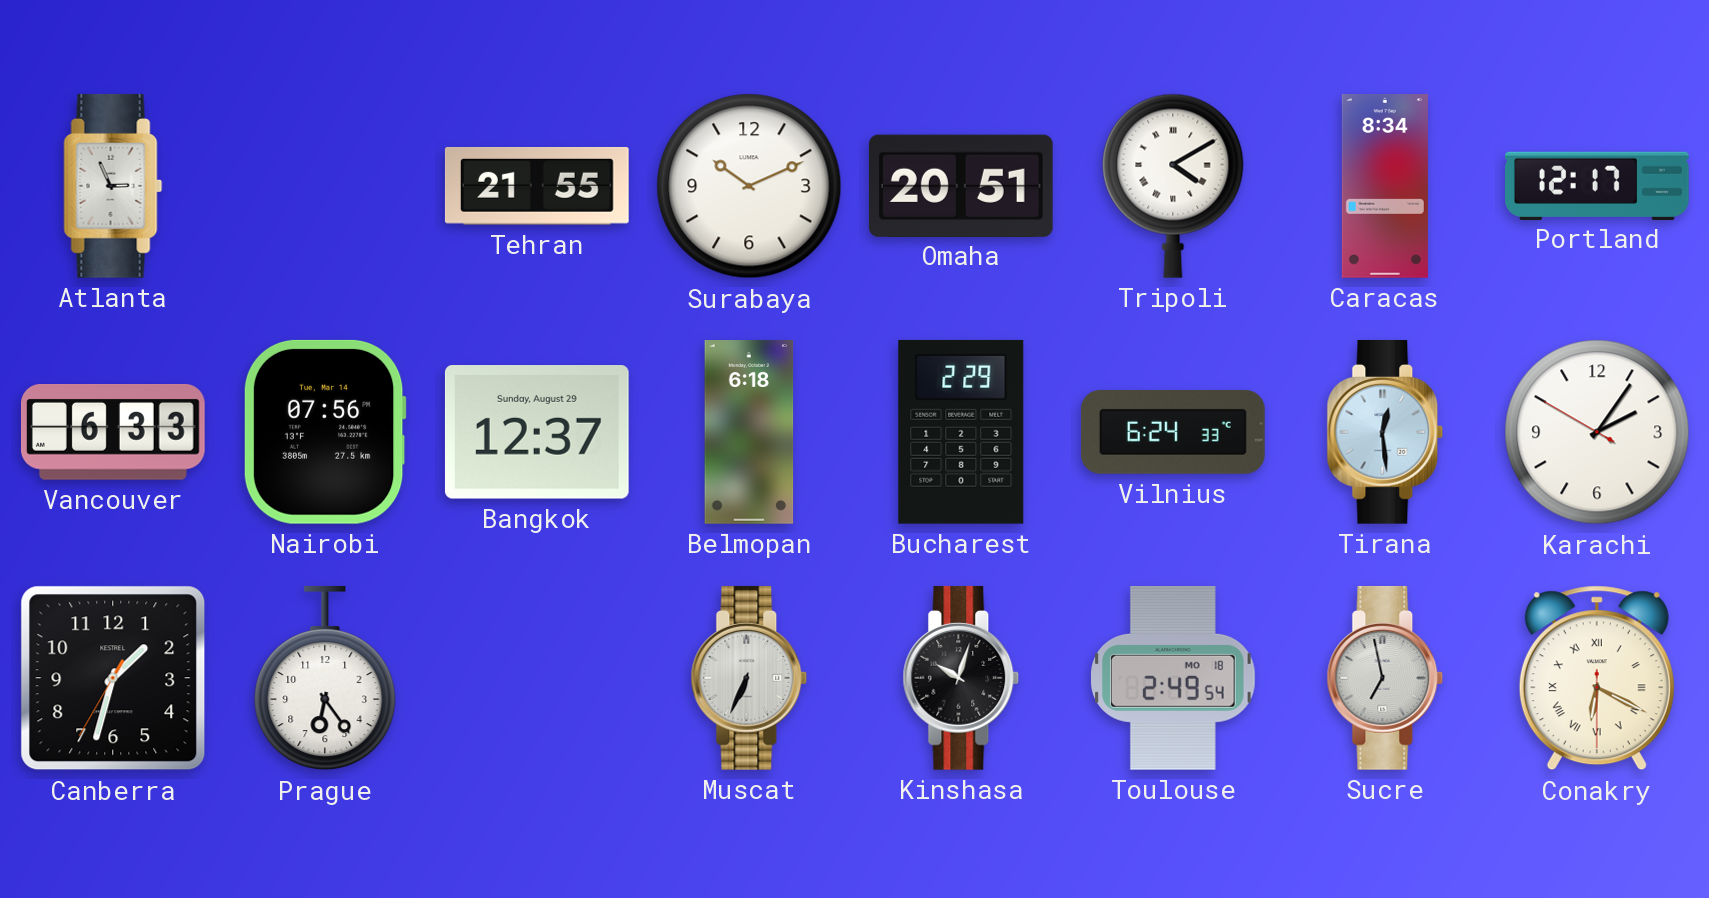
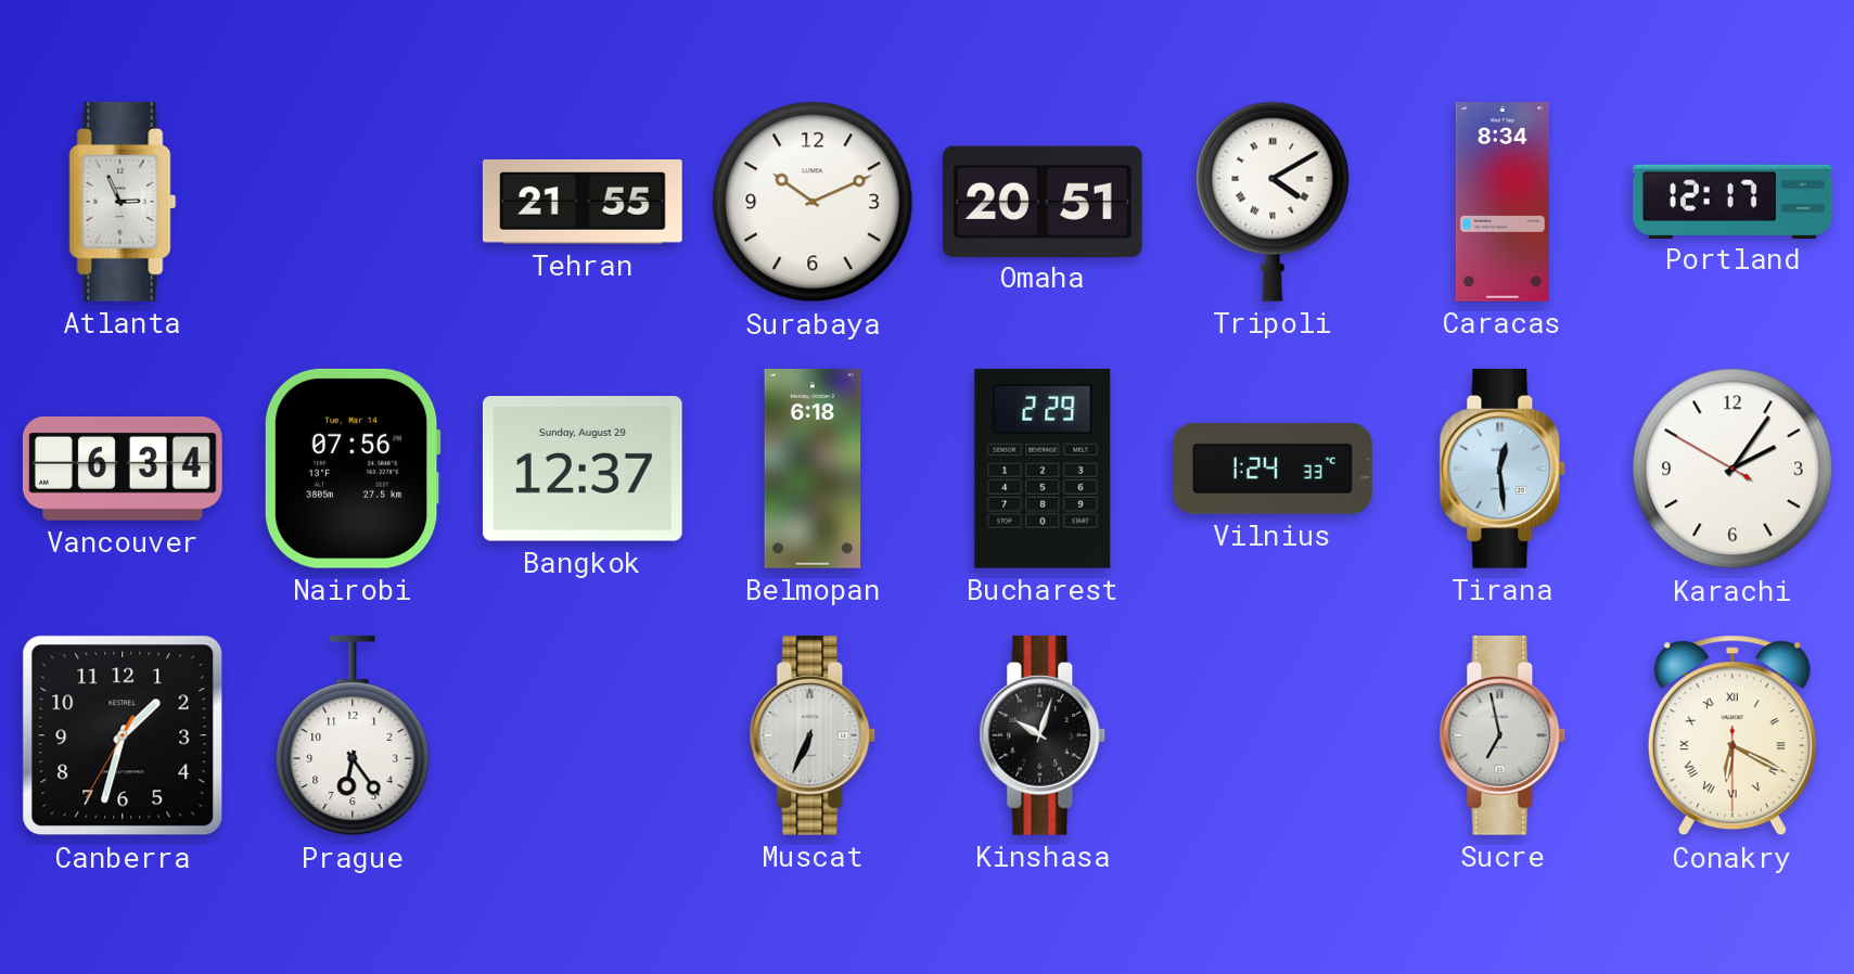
Vancouver: 6:33 -> 6:34 (123, 470)
Vilnius: 6:24 -> 1:24 (1273, 470)
Toulouse: 2:49 -> none (1174, 678)
